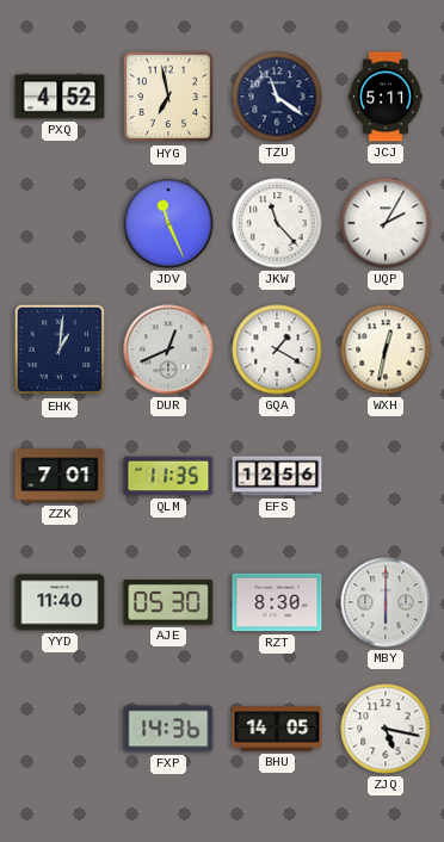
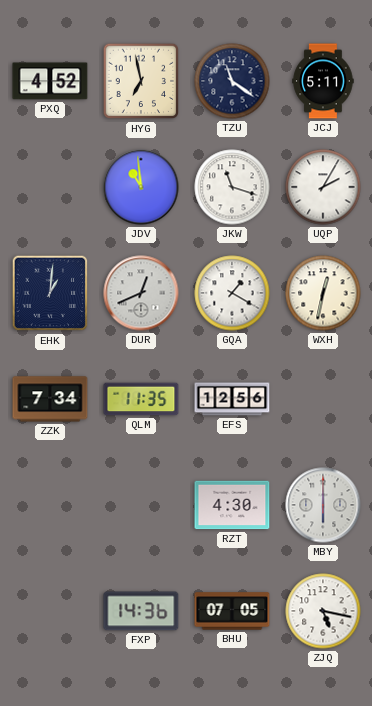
JDV: 11:26 -> 10:59 (141, 187)
JKW: 11:23 -> 11:18 (232, 187)
ZZK: 7:01 -> 7:34 (50, 399)
YYD: 11:40 -> none (60, 602)
AJE: 05:30 -> none (168, 603)
RZT: 8:30 -> 4:30 (232, 505)
BHU: 14:05 -> 07:05 (232, 611)
